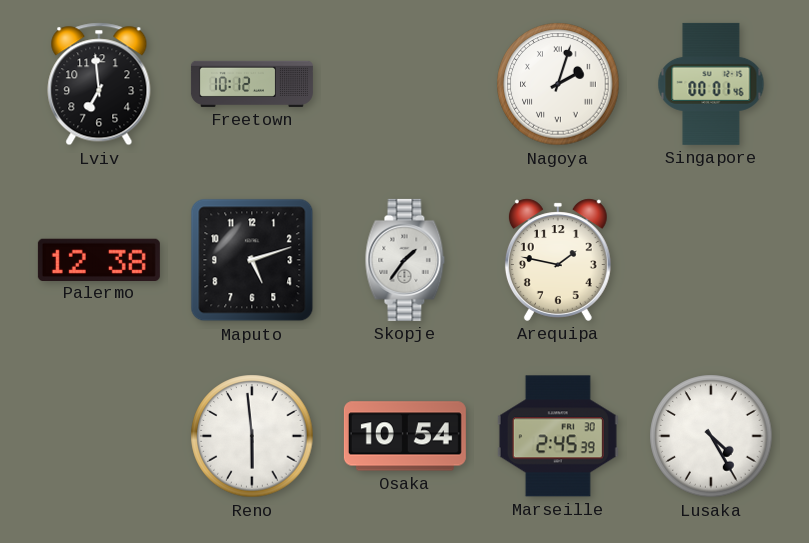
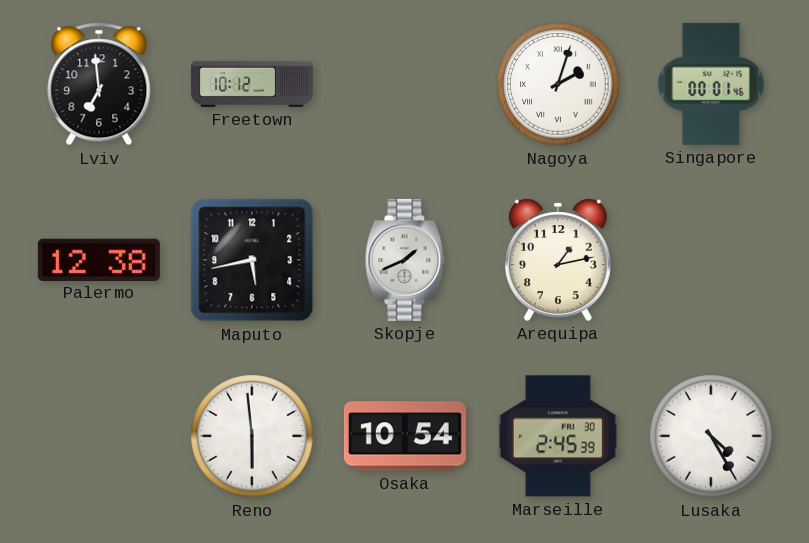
Maputo: 5:12 -> 5:43 (252, 260)
Skopje: 1:36 -> 1:41 (405, 260)
Arequipa: 1:47 -> 1:13 (558, 260)
